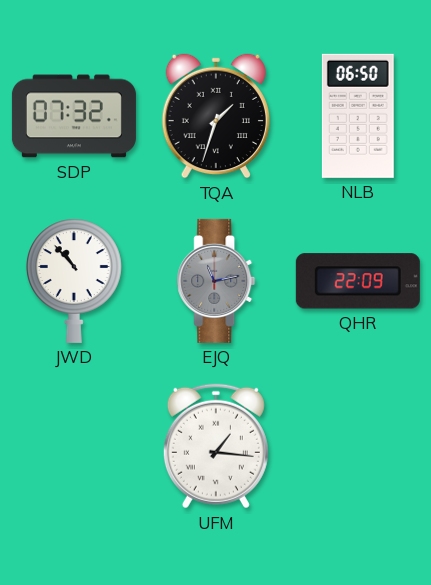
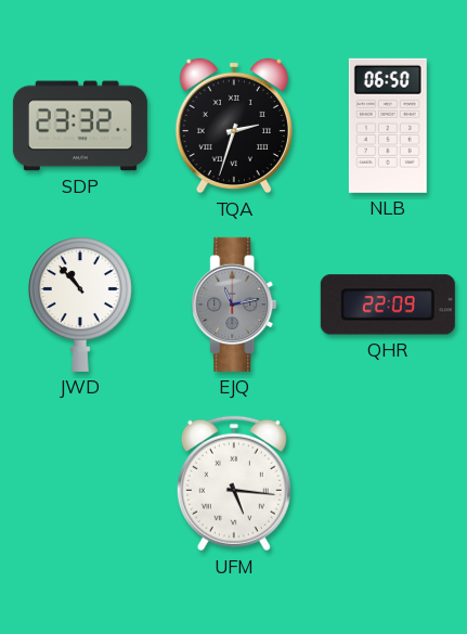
SDP: 07:32 -> 23:32 (80, 126)
TQA: 1:33 -> 2:33 (234, 126)
UFM: 1:16 -> 5:16 (234, 483)
